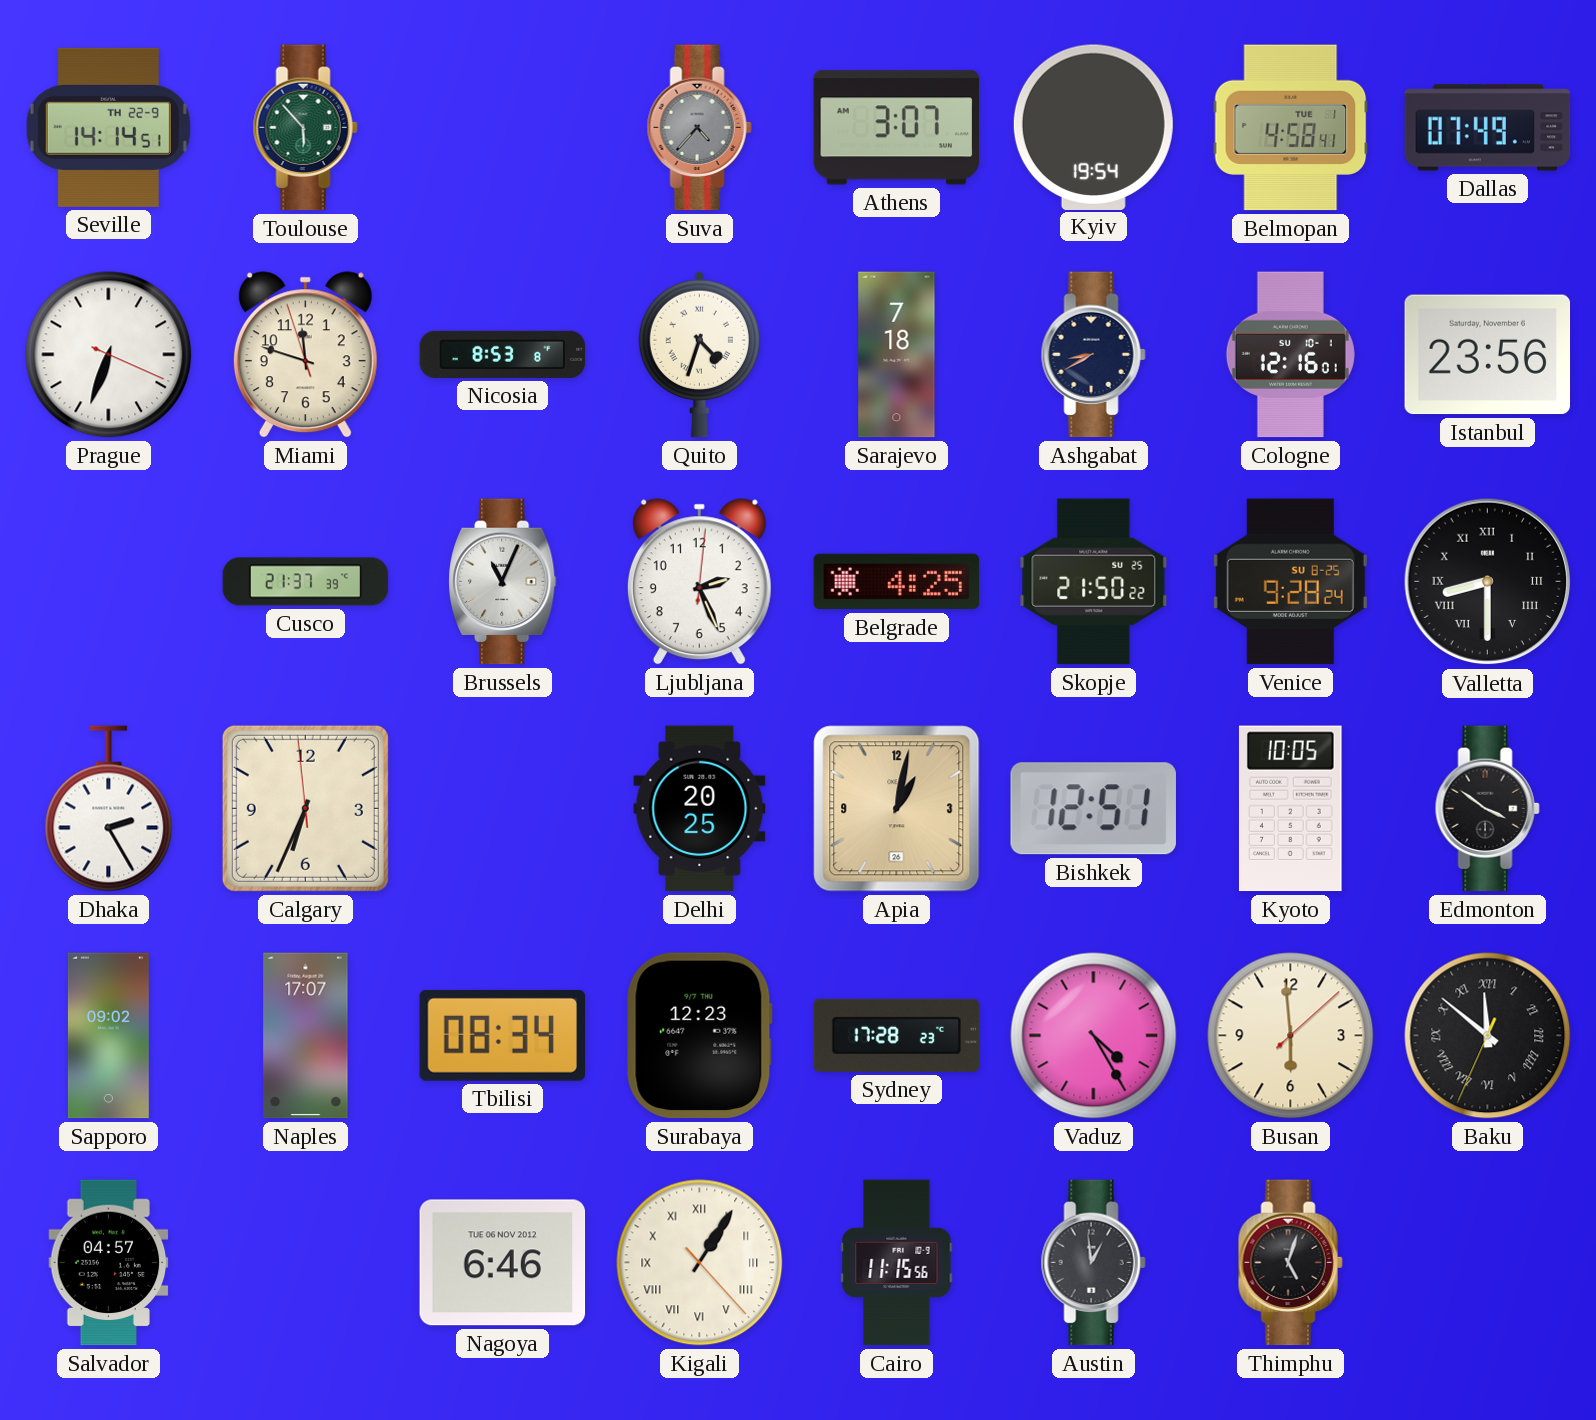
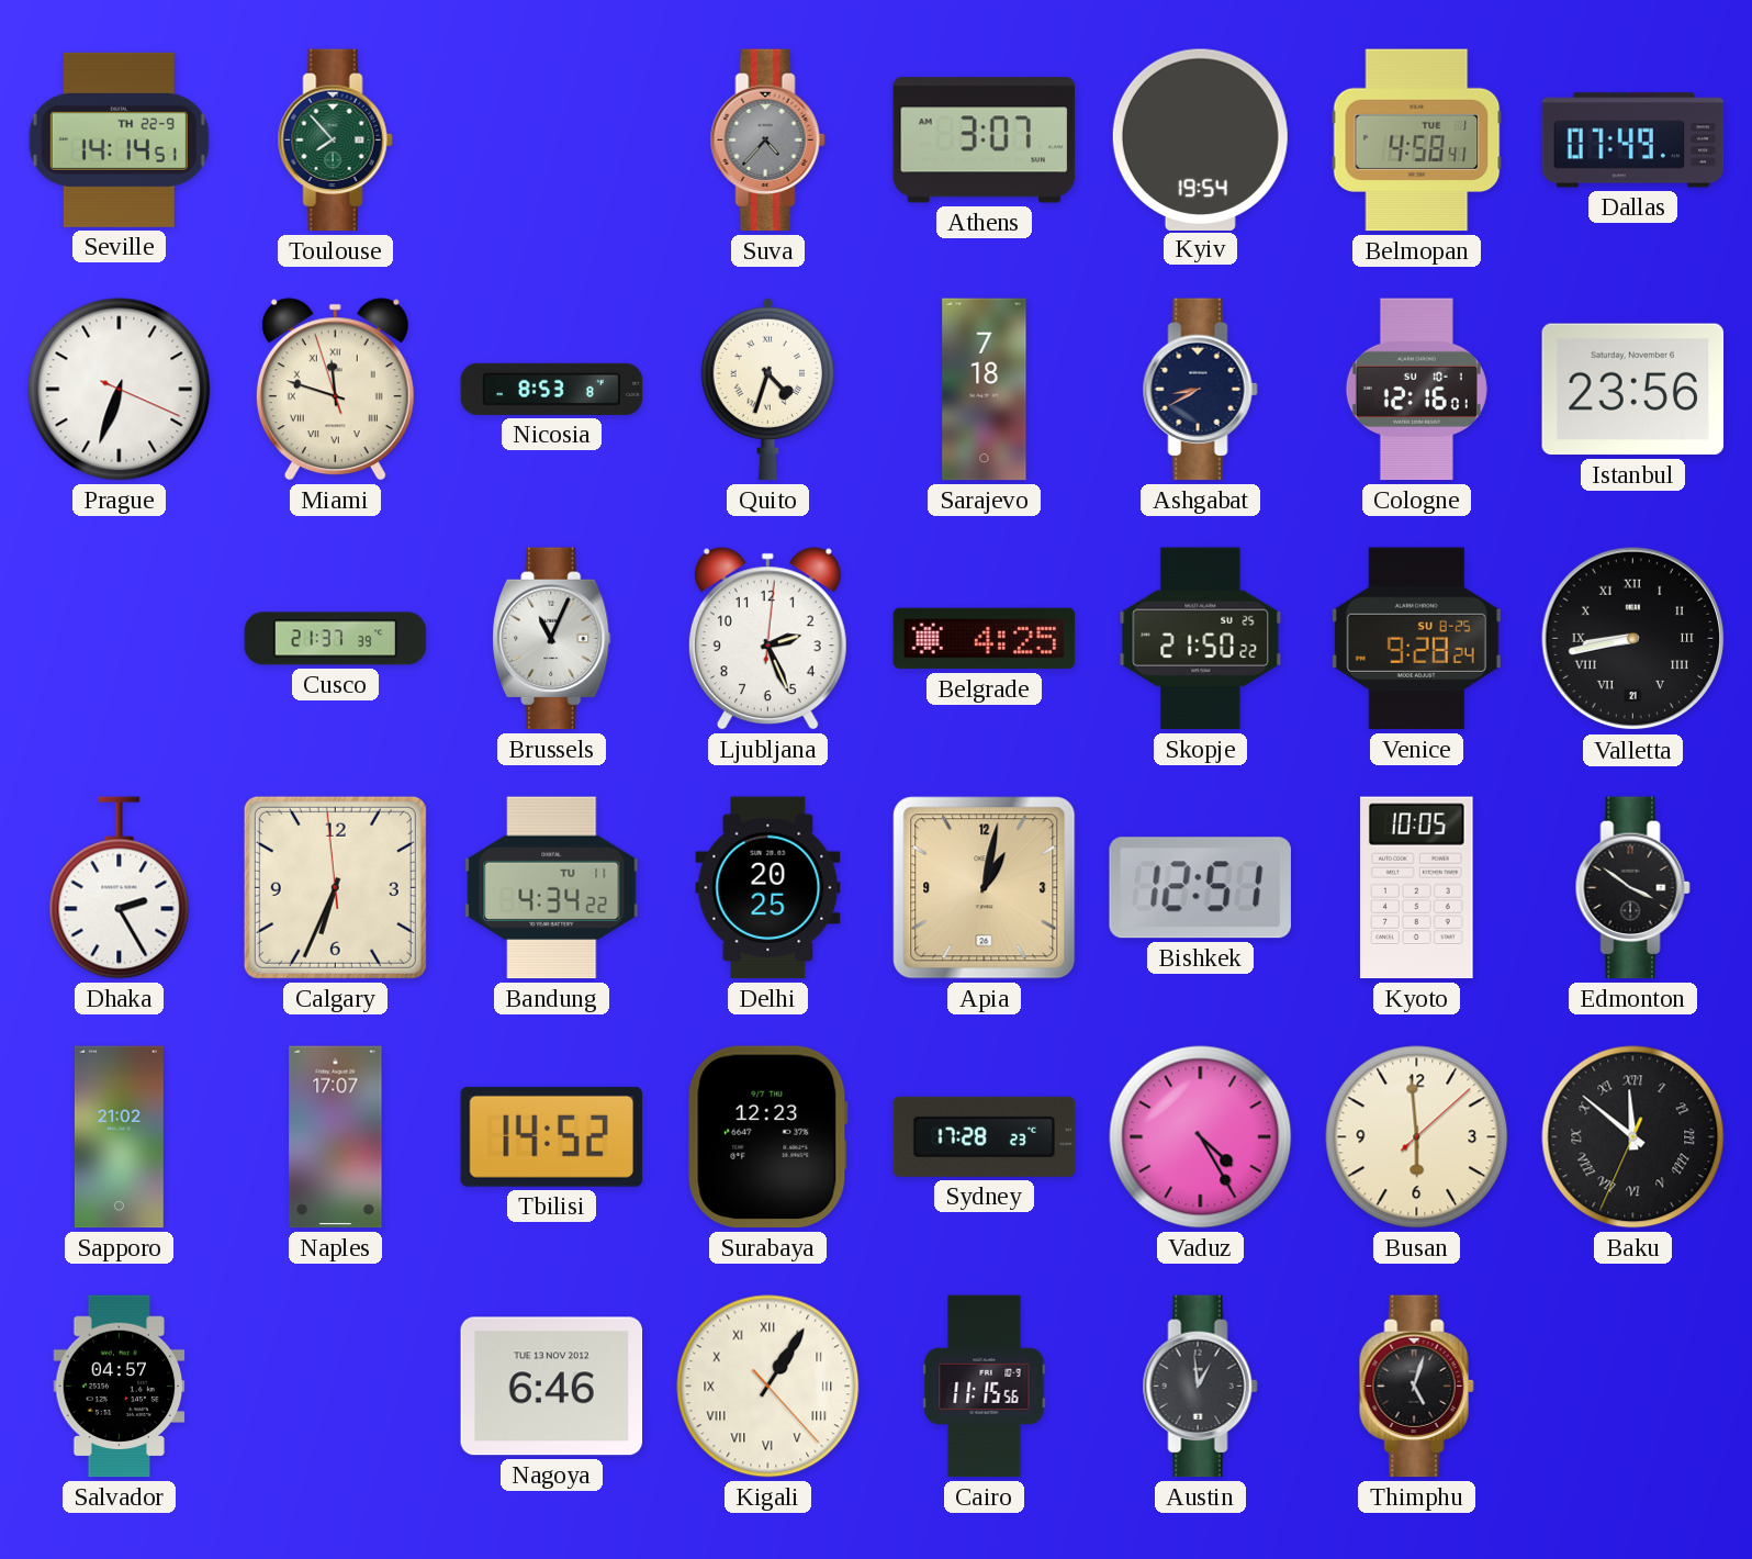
Toulouse: 5:53 -> 7:53 (335, 141)
Miami numerals: Arabic -> Roman (335, 390)
Valletta: 8:30 -> 8:43 (1633, 639)
Bandung: none -> 4:34 (552, 888)
Sapporo: 09:02 -> 21:02 (119, 1137)
Tbilisi: 08:34 -> 14:52 (552, 1136)
Nagoya date: TUE 06 NOV 2012 -> TUE 13 NOV 2012 (552, 1387)
